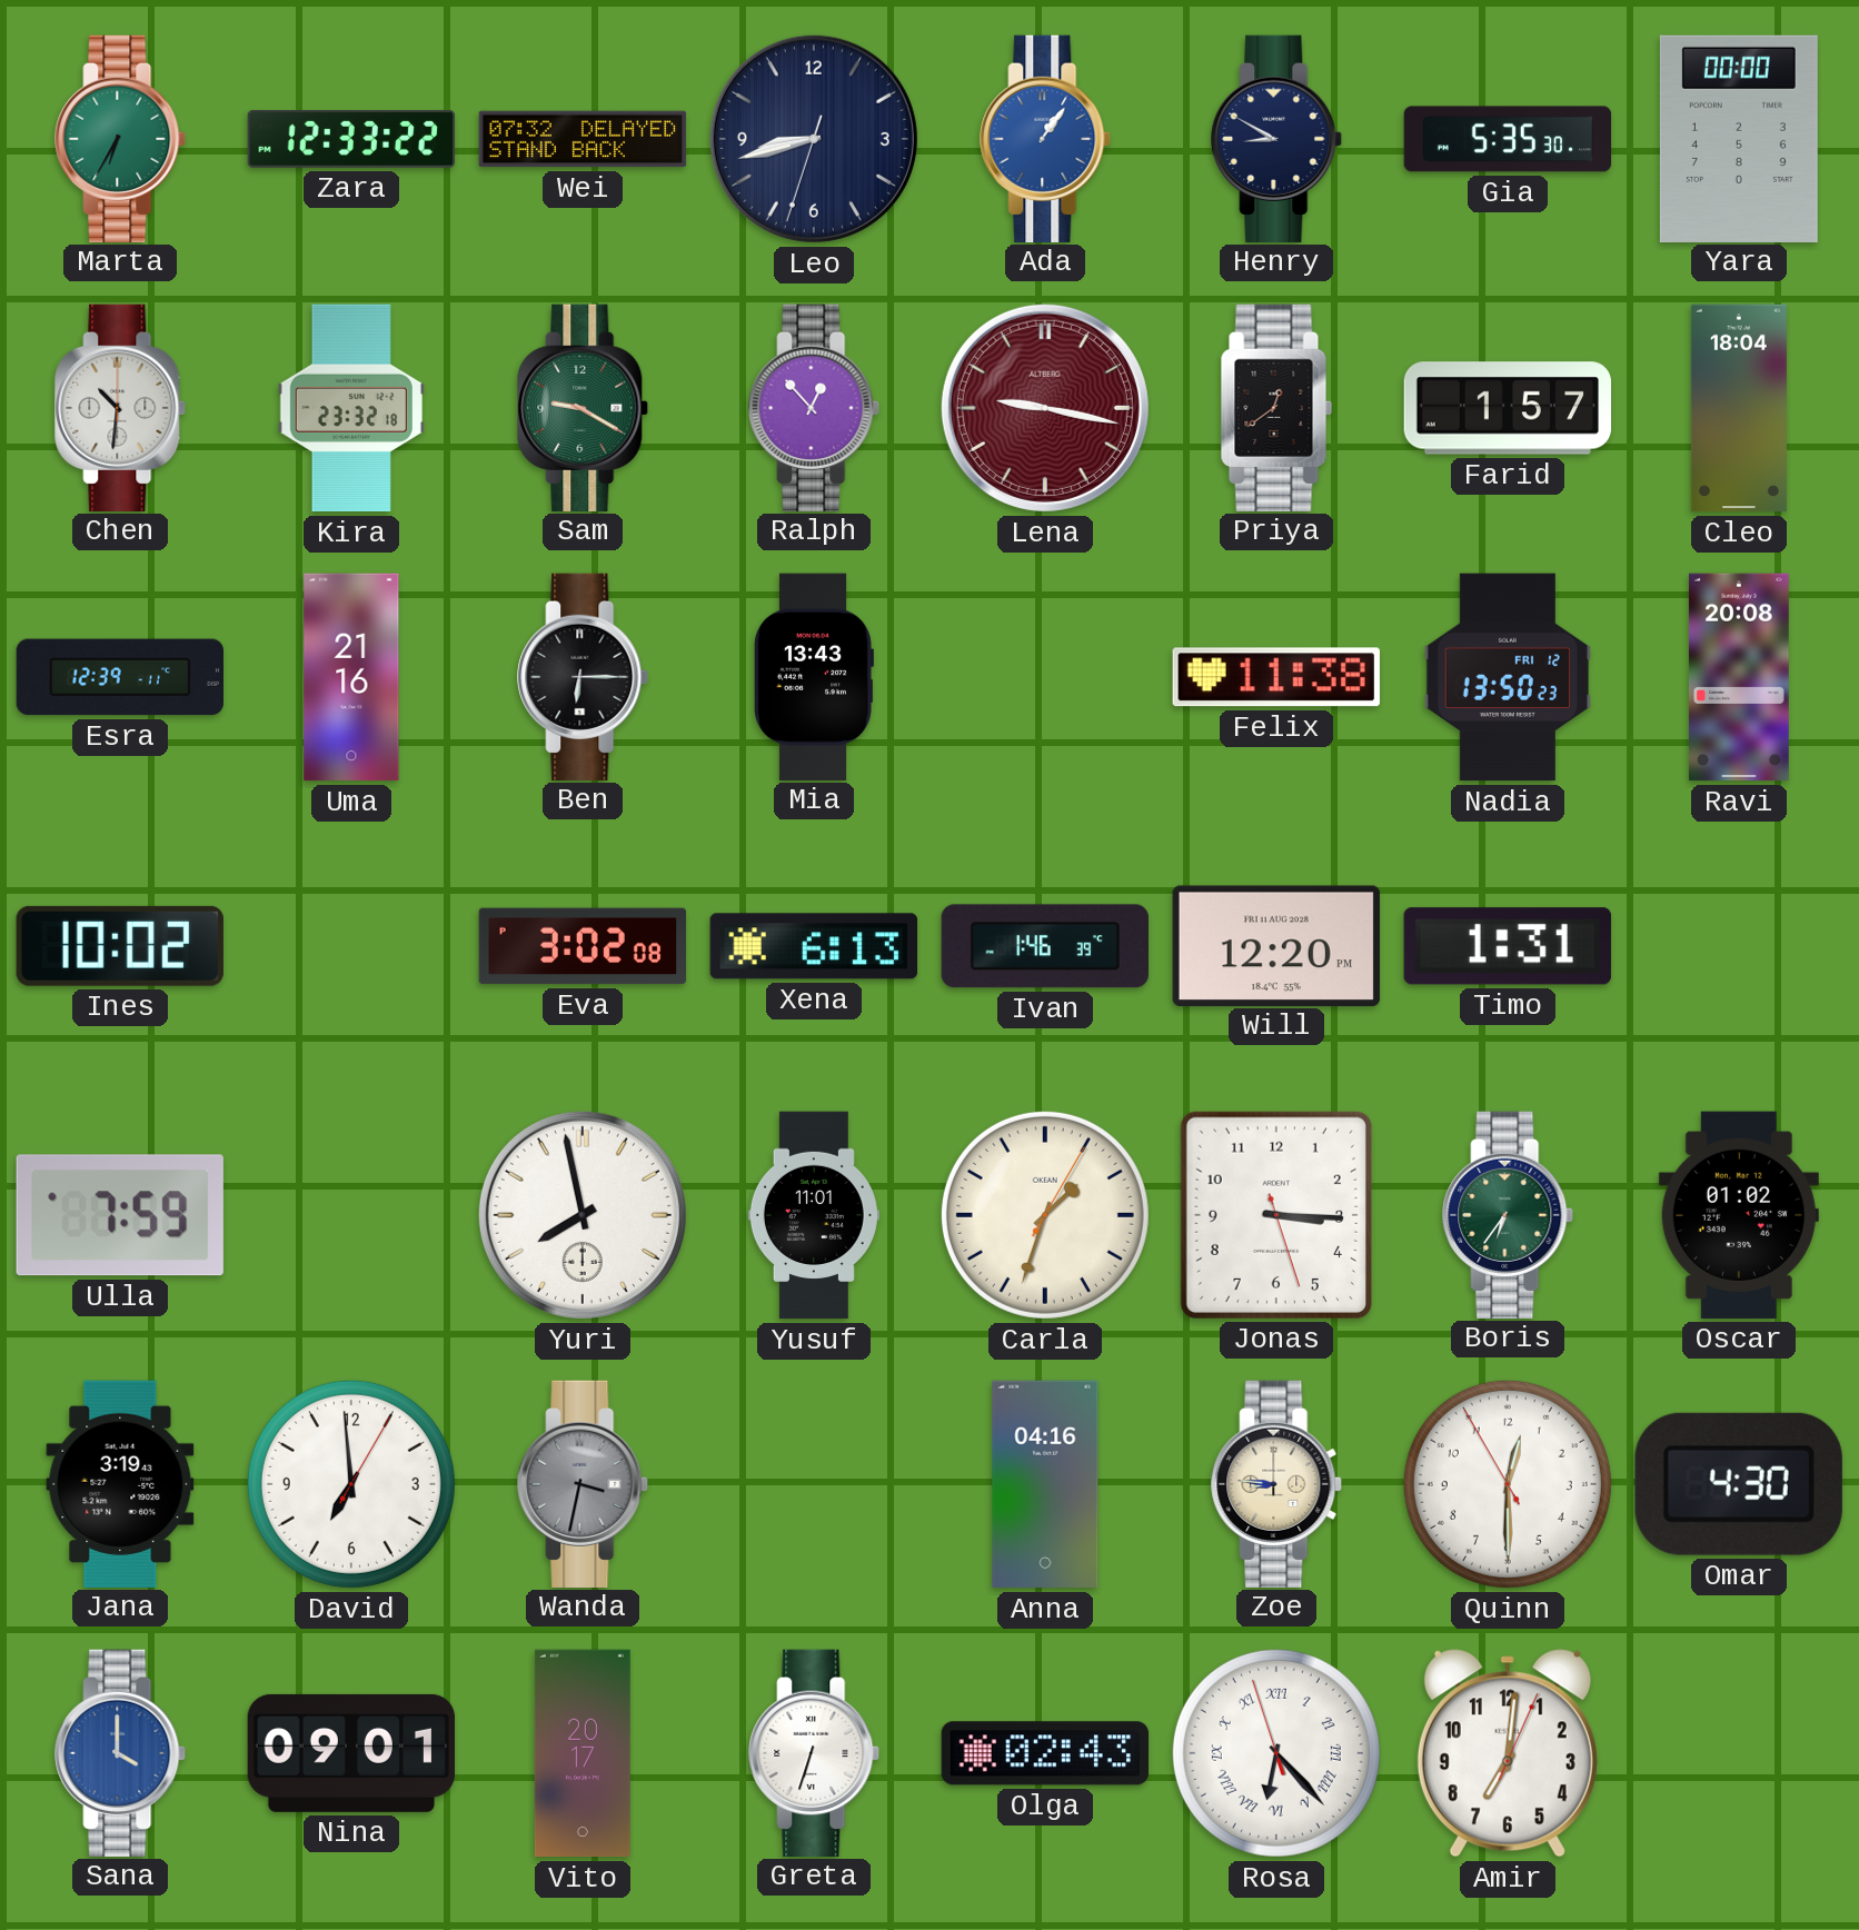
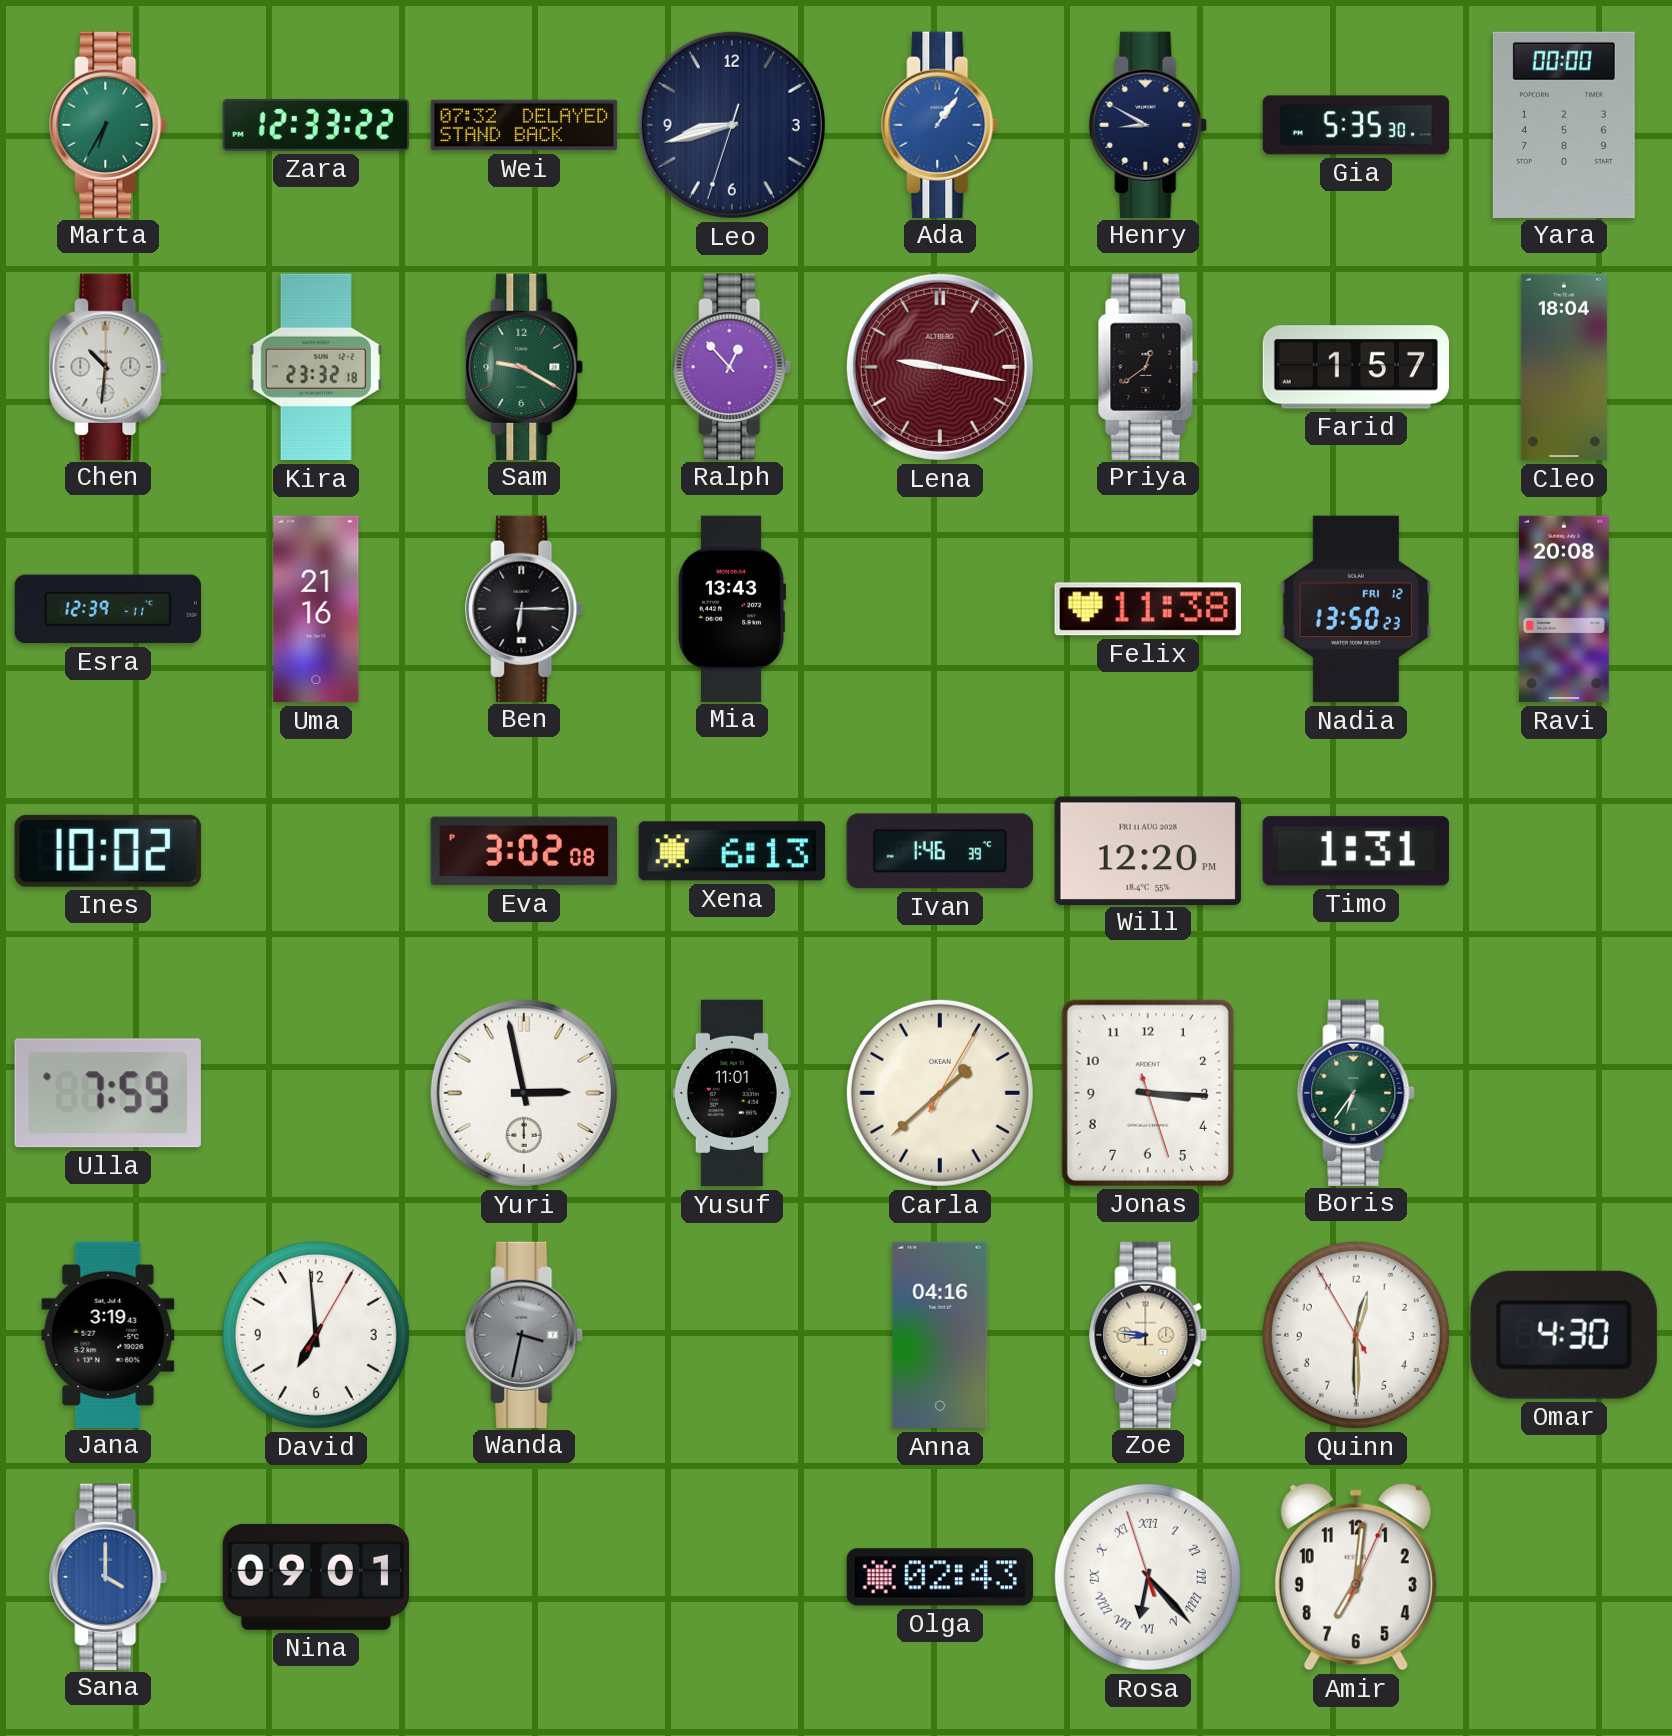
Yuri: 7:58 -> 2:58 (524, 1093)
Carla: 1:33 -> 1:38 (940, 1093)
Oscar: 01:02 -> none (1739, 1215)
Vito: 20:17 -> none (583, 1753)
Greta: 6:33 -> none (815, 1752)
